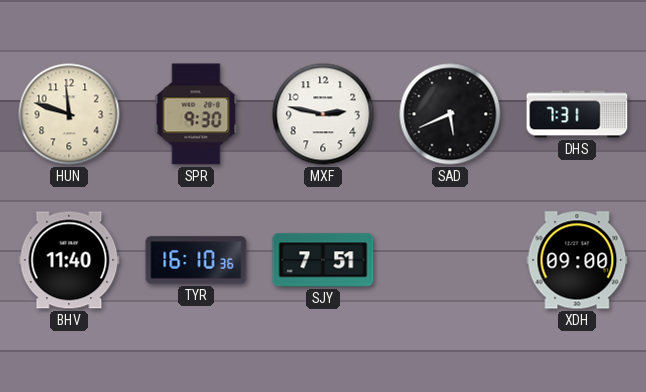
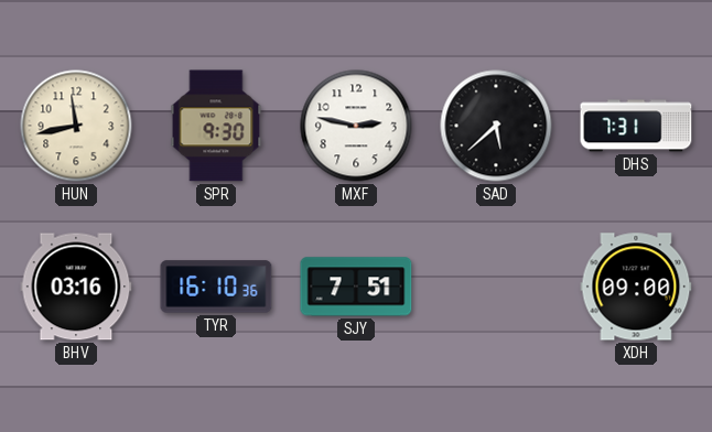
HUN: 11:48 -> 11:43 (76, 126)
SAD: 5:41 -> 5:38 (496, 126)
BHV: 11:40 -> 03:16 (76, 287)
